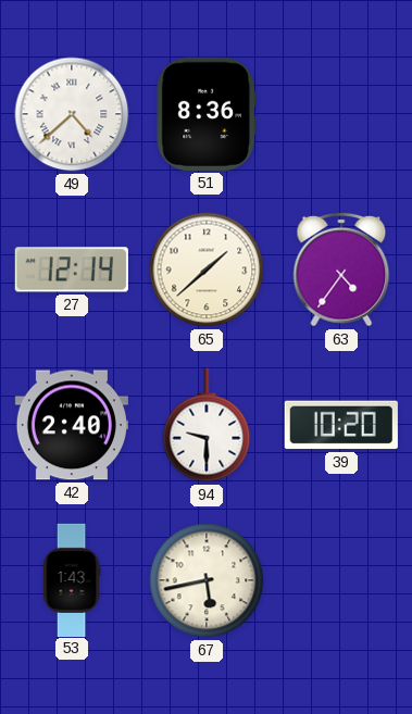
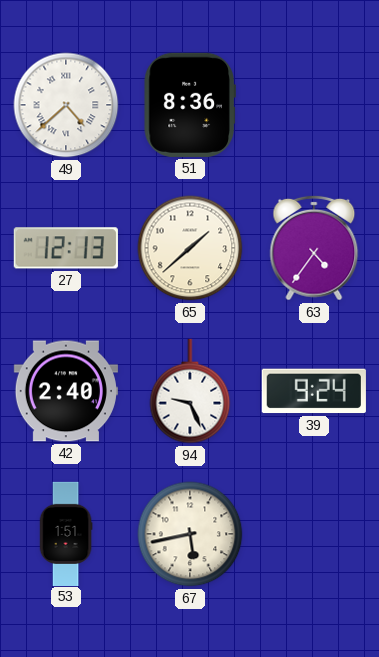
27: 12:14 -> 12:13 (66, 248)
94: 9:30 -> 9:26 (190, 391)
39: 10:20 -> 9:24 (314, 391)
53: 1:43 -> 1:51 (66, 533)
